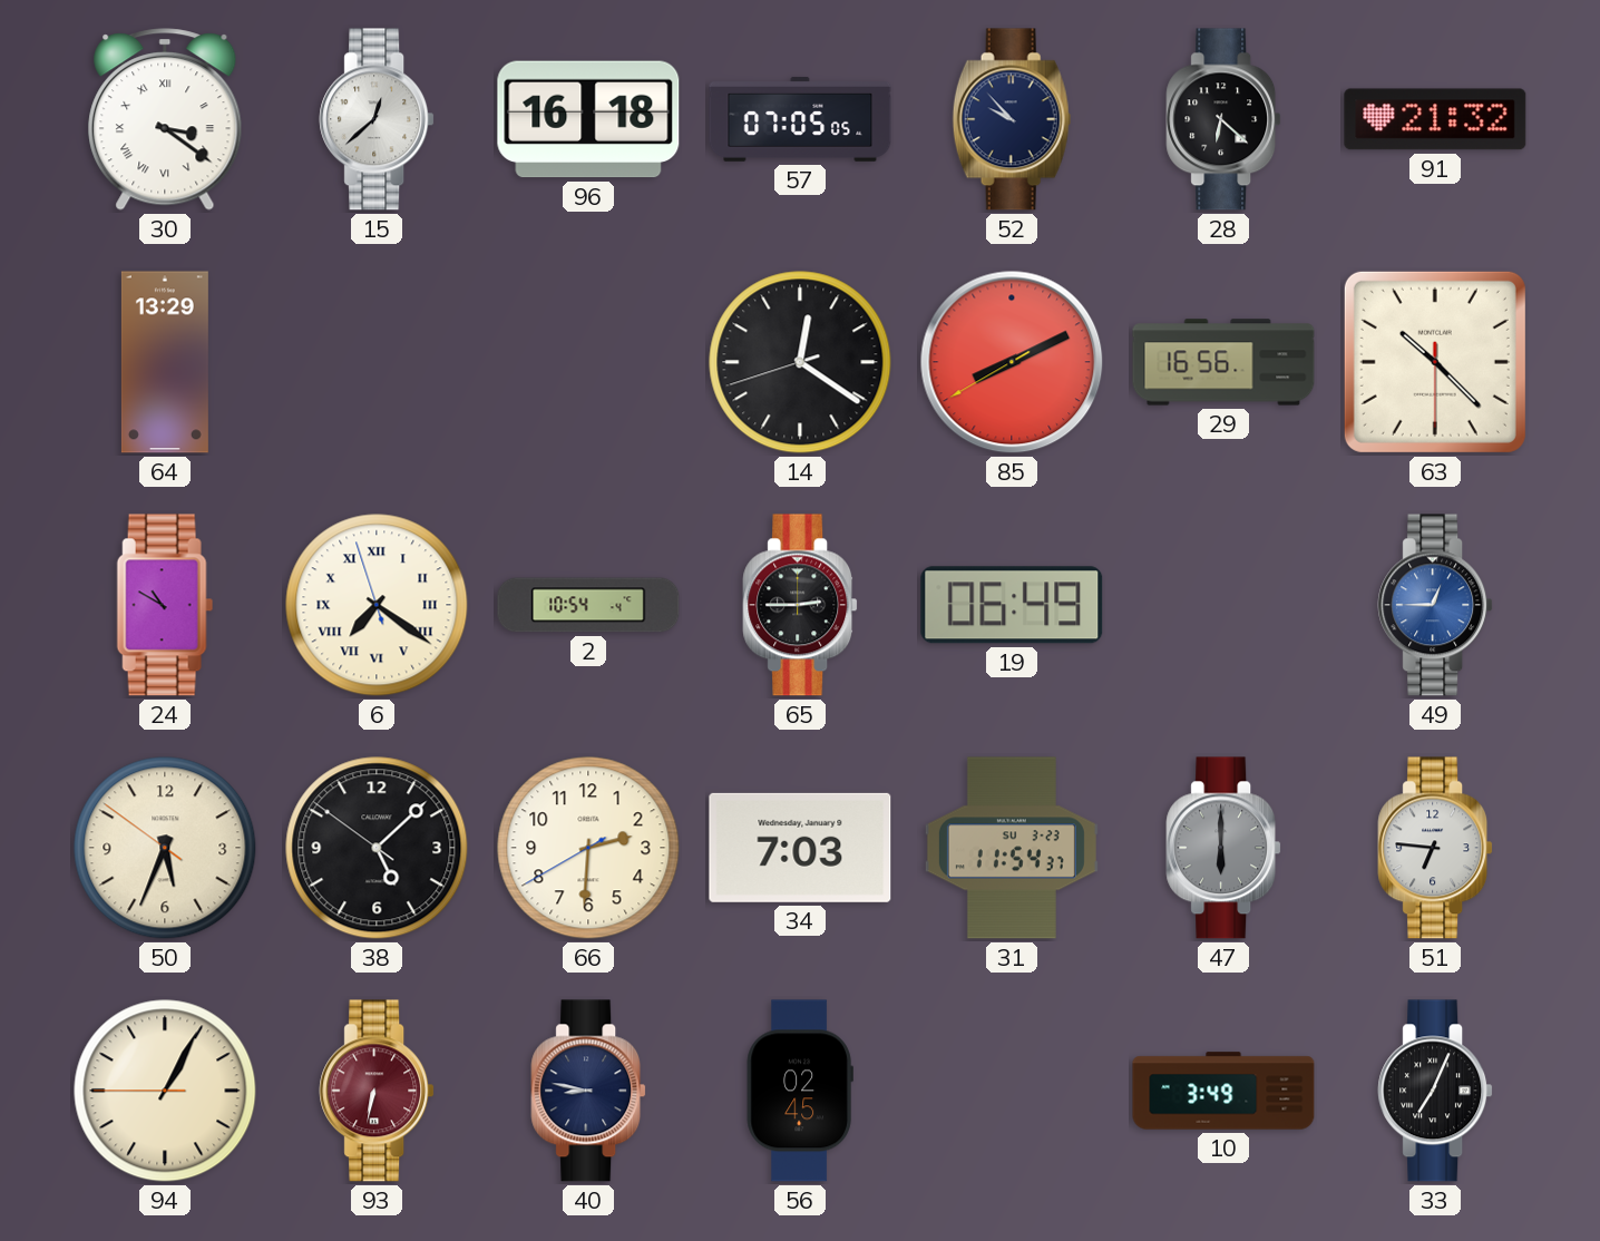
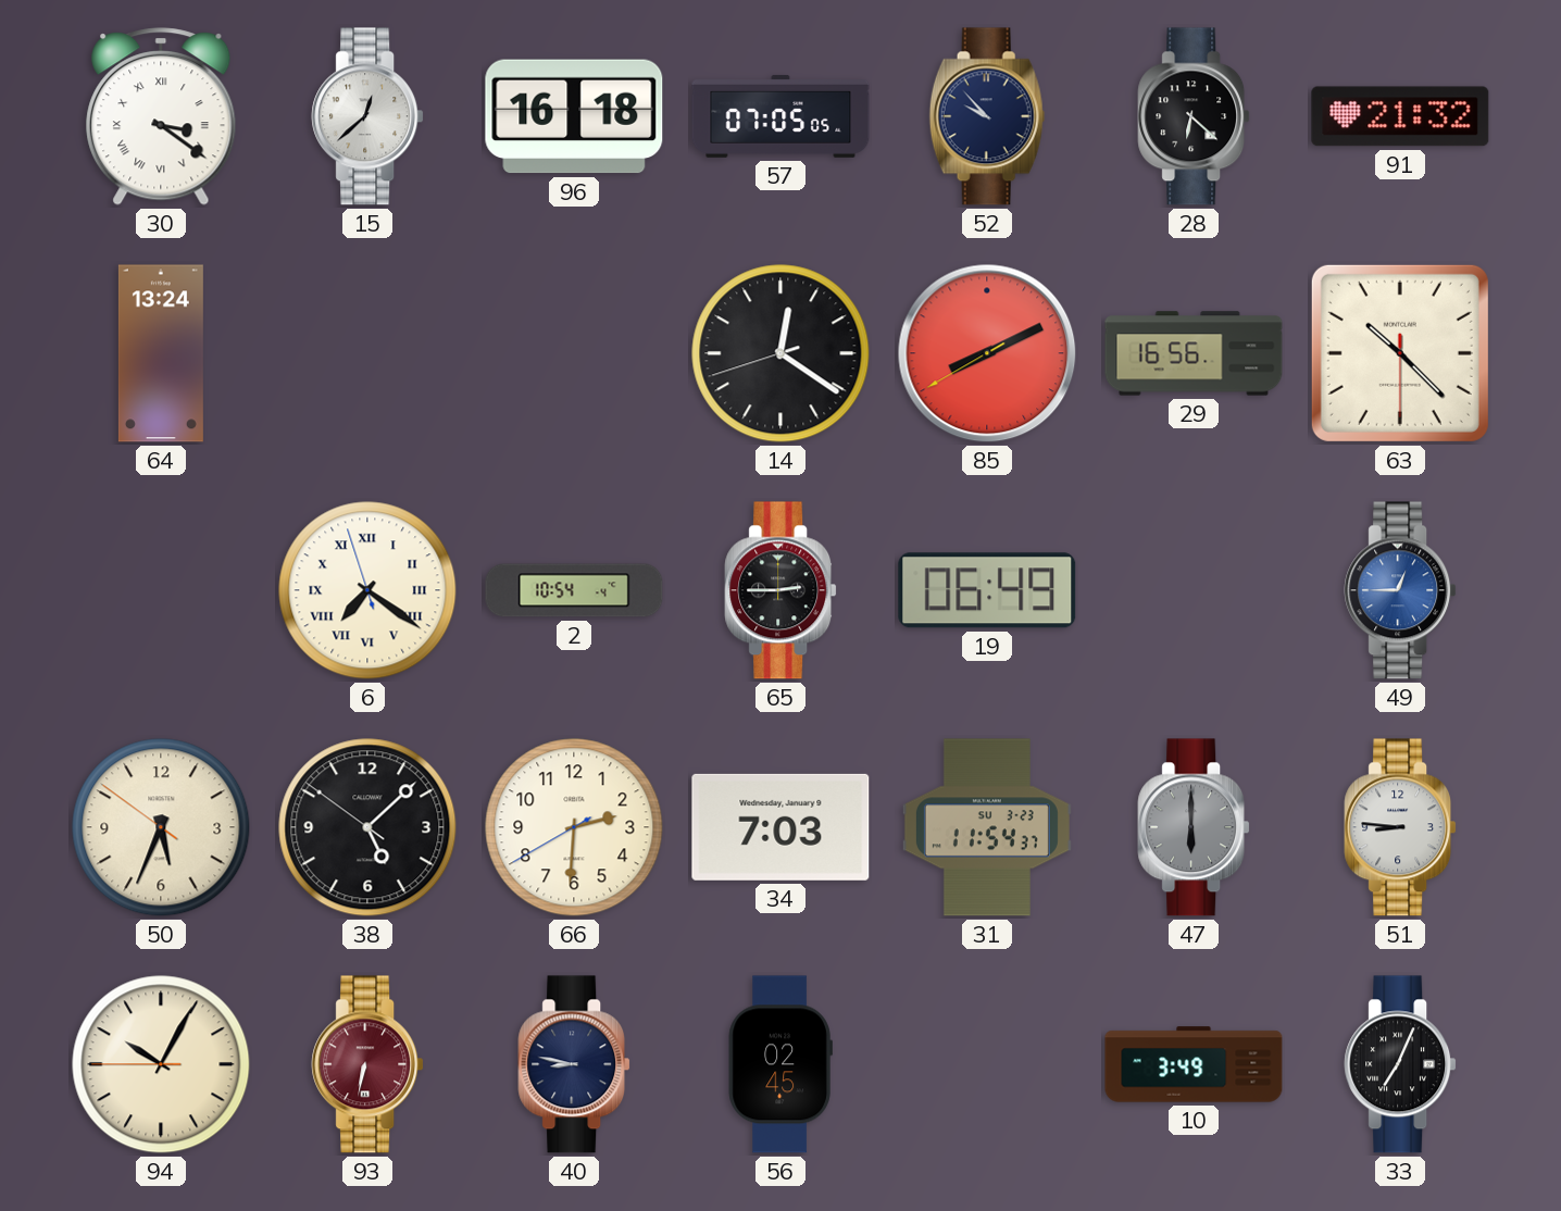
64: 13:29 -> 13:24 (161, 353)
24: 10:50 -> none (165, 605)
51: 6:46 -> 8:46 (1400, 827)
94: 1:04 -> 10:04 (161, 1064)
